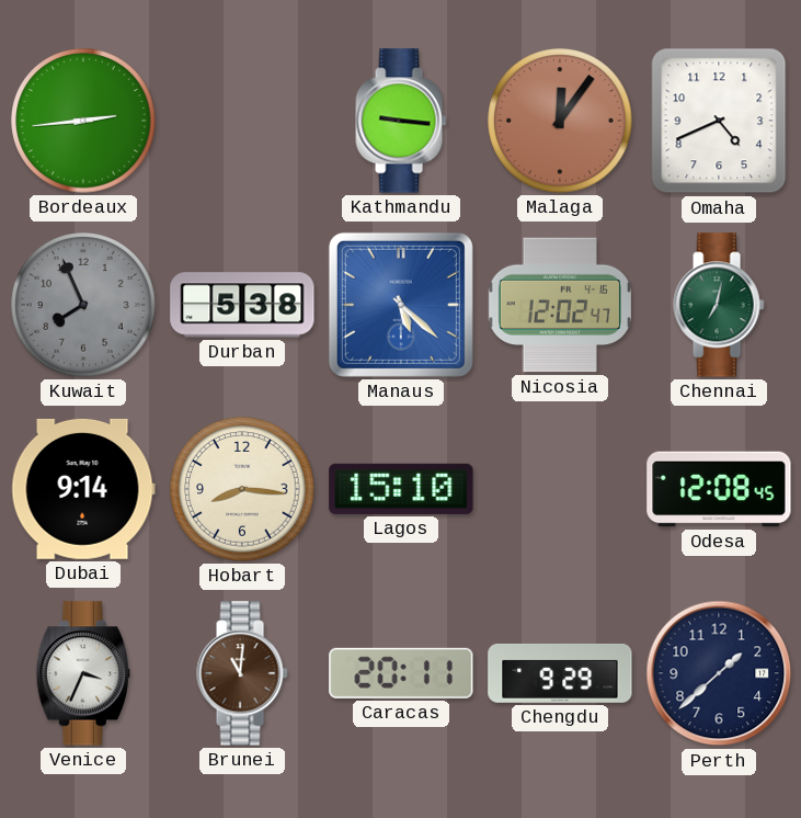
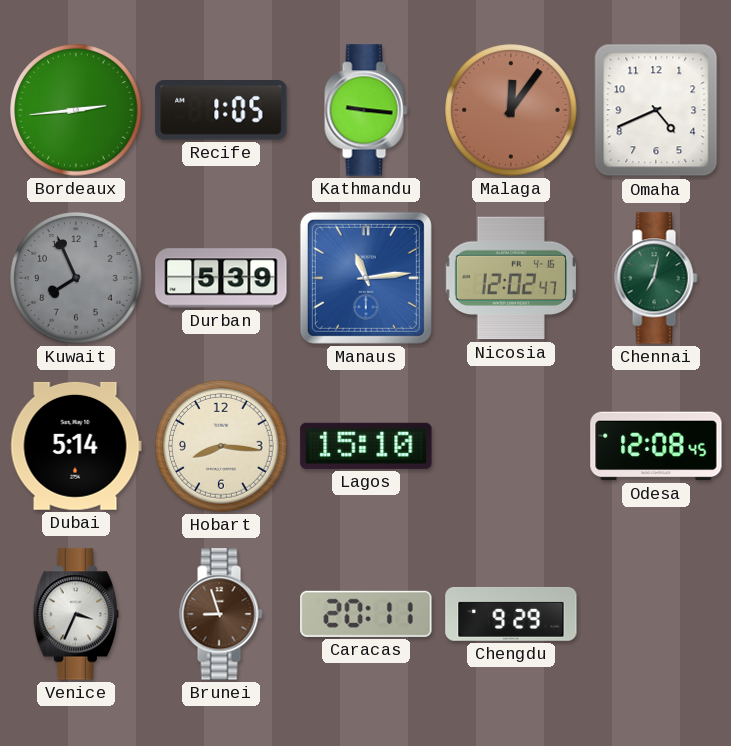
Recife: none -> 1:05 (221, 110)
Durban: 5:38 -> 5:39 (221, 278)
Manaus: 5:22 -> 11:14 (366, 278)
Dubai: 9:14 -> 5:14 (76, 446)
Brunei: 11:01 -> 8:57 (221, 614)
Perth: 1:38 -> none (719, 673)
